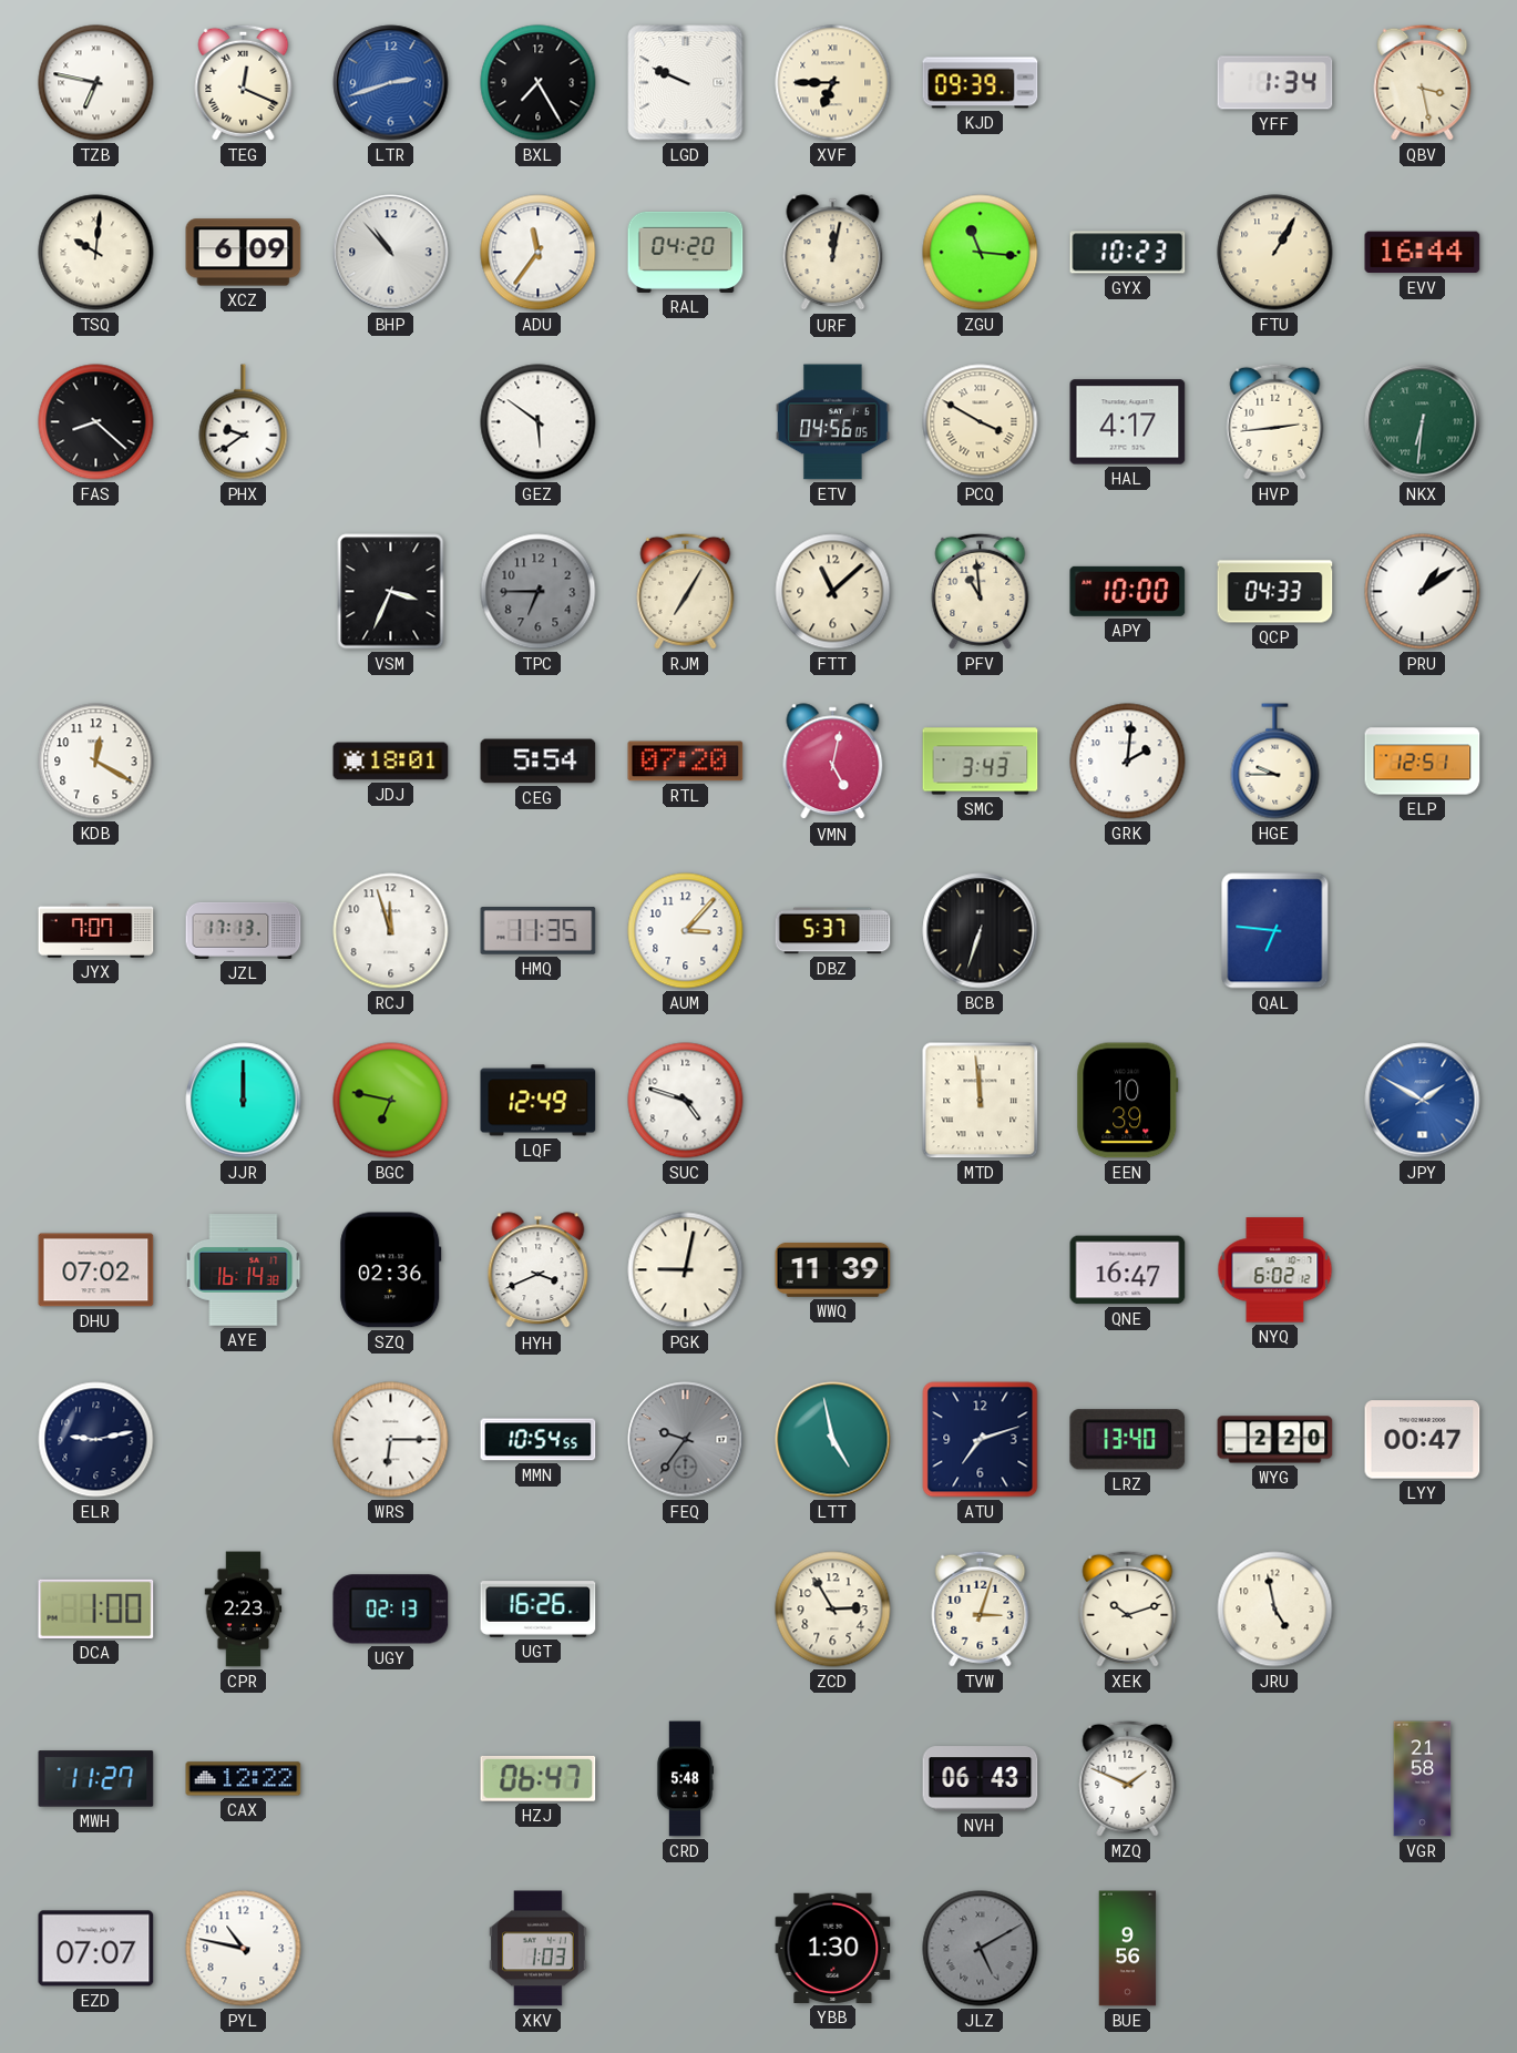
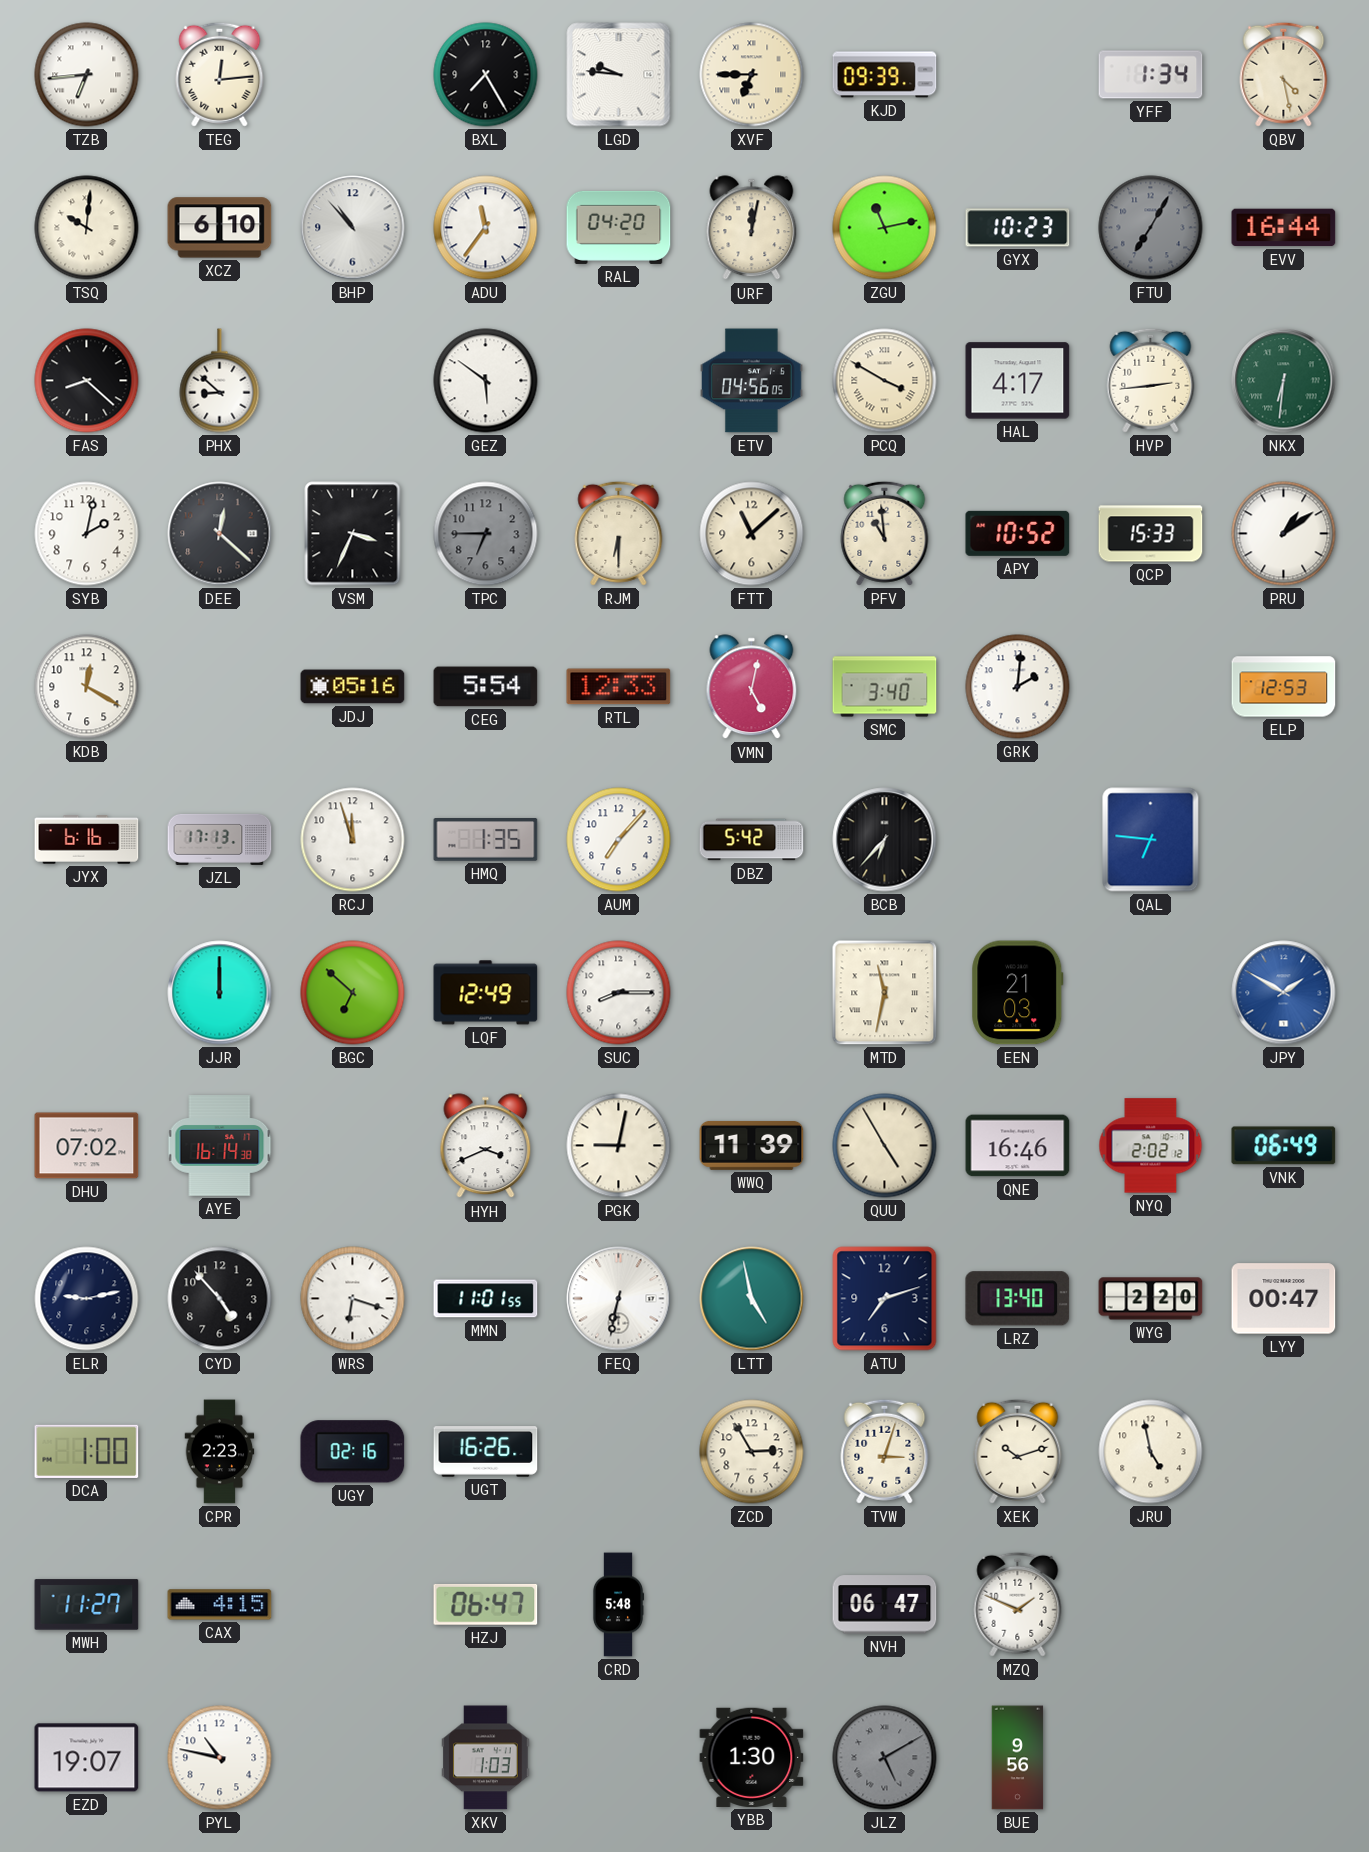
TZB: 6:47 -> 6:44 (87, 75)
TEG: 12:19 -> 12:14 (220, 74)
LTR: 2:42 -> none (391, 83)
LGD: 9:49 -> 9:46 (619, 75)
QBV: 3:28 -> 4:28 (1284, 74)
XCZ: 6:09 -> 6:10 (220, 228)
ZGU: 11:16 -> 11:13 (885, 228)
FTU: 1:05 -> 7:05 (1151, 228)
FTU dial: cream -> grey (1151, 228)
PHX: 9:39 -> 8:52 (220, 381)
SYB: none -> 2:02 (87, 534)
DEE: none -> 12:22 (220, 534)
RJM: 7:05 -> 6:30 (619, 533)
APY: 10:00 -> 10:52 (1018, 533)
QCP: 04:33 -> 15:33 (1151, 534)
JDJ: 18:01 -> 05:16 (353, 687)
RTL: 07:20 -> 12:33 (619, 687)
SMC: 3:43 -> 3:40 (885, 687)
HGE: 9:45 -> none (1275, 762)
ELP: 12:51 -> 12:53 (1284, 687)
JYX: 7:07 -> 6:16 (87, 840)
HMQ: 11:35 -> 1:35 (486, 840)
AUM: 3:07 -> 7:07 (619, 840)
DBZ: 5:37 -> 5:42 (752, 840)
BCB: 6:33 -> 6:37 (885, 840)
BGC: 6:47 -> 6:52 (353, 993)
SUC: 4:48 -> 8:15 (619, 993)
MTD: 11:59 -> 11:32 (885, 993)
EEN: 10:39 -> 21:03 (1018, 993)
SZQ: 02:36 -> none (391, 1270)
QUU: none -> 4:55 (885, 1146)
QNE: 16:47 -> 16:46 (1018, 1146)
NYQ: 6:02 -> 2:02 (1151, 1146)
VNK: none -> 06:49 (1284, 1146)
CYD: none -> 4:53 (220, 1299)
WRS: 6:15 -> 6:18 (353, 1299)
MMN: 10:54 -> 11:01 (486, 1299)
FEQ: 9:36 -> 6:32 (619, 1299)
FEQ dial: grey -> white (619, 1299)
UGY: 02:13 -> 02:16 (353, 1452)
CAX: 12:22 -> 4:15 (220, 1605)
NVH: 06:43 -> 06:47 (885, 1605)
VGR: 21:58 -> none (1423, 1779)
EZD: 07:07 -> 19:07 (87, 1758)
